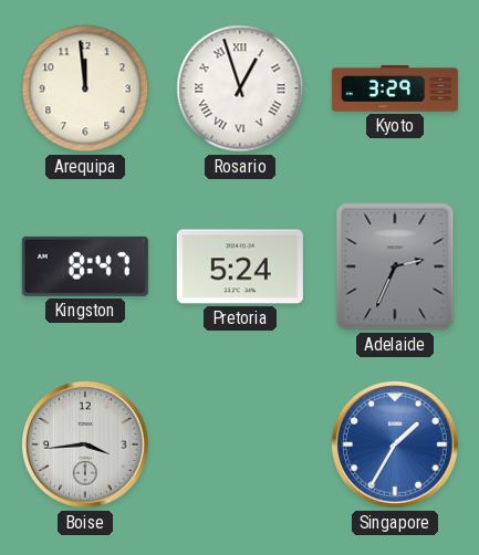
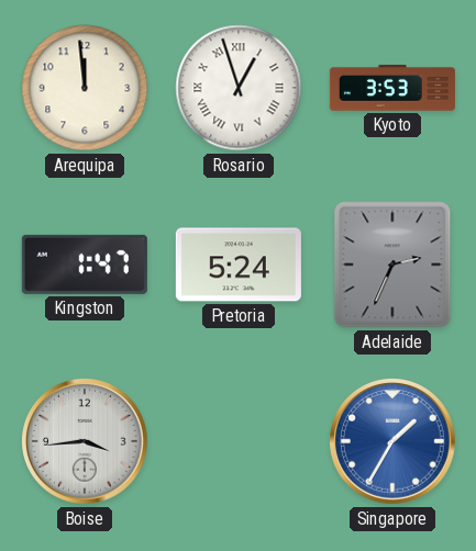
Kyoto: 3:29 -> 3:53 (392, 88)
Kingston: 8:47 -> 1:47 (85, 265)
